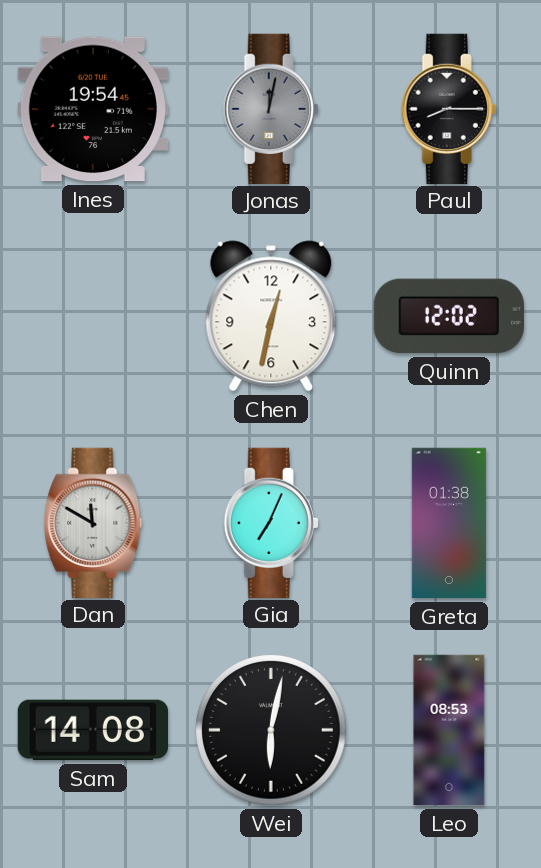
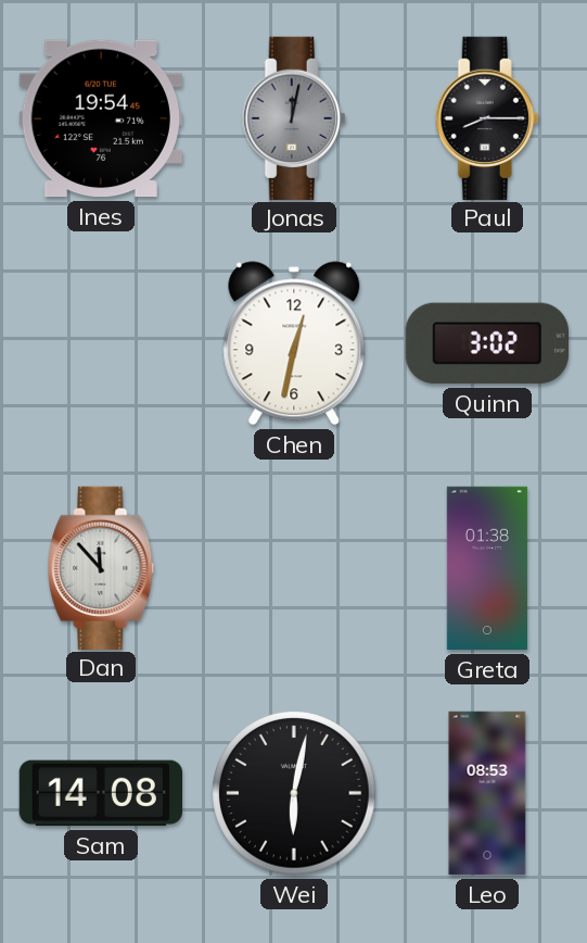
Quinn: 12:02 -> 3:02 (487, 343)
Dan: 11:50 -> 11:53 (101, 567)
Gia: 7:04 -> none (271, 522)
